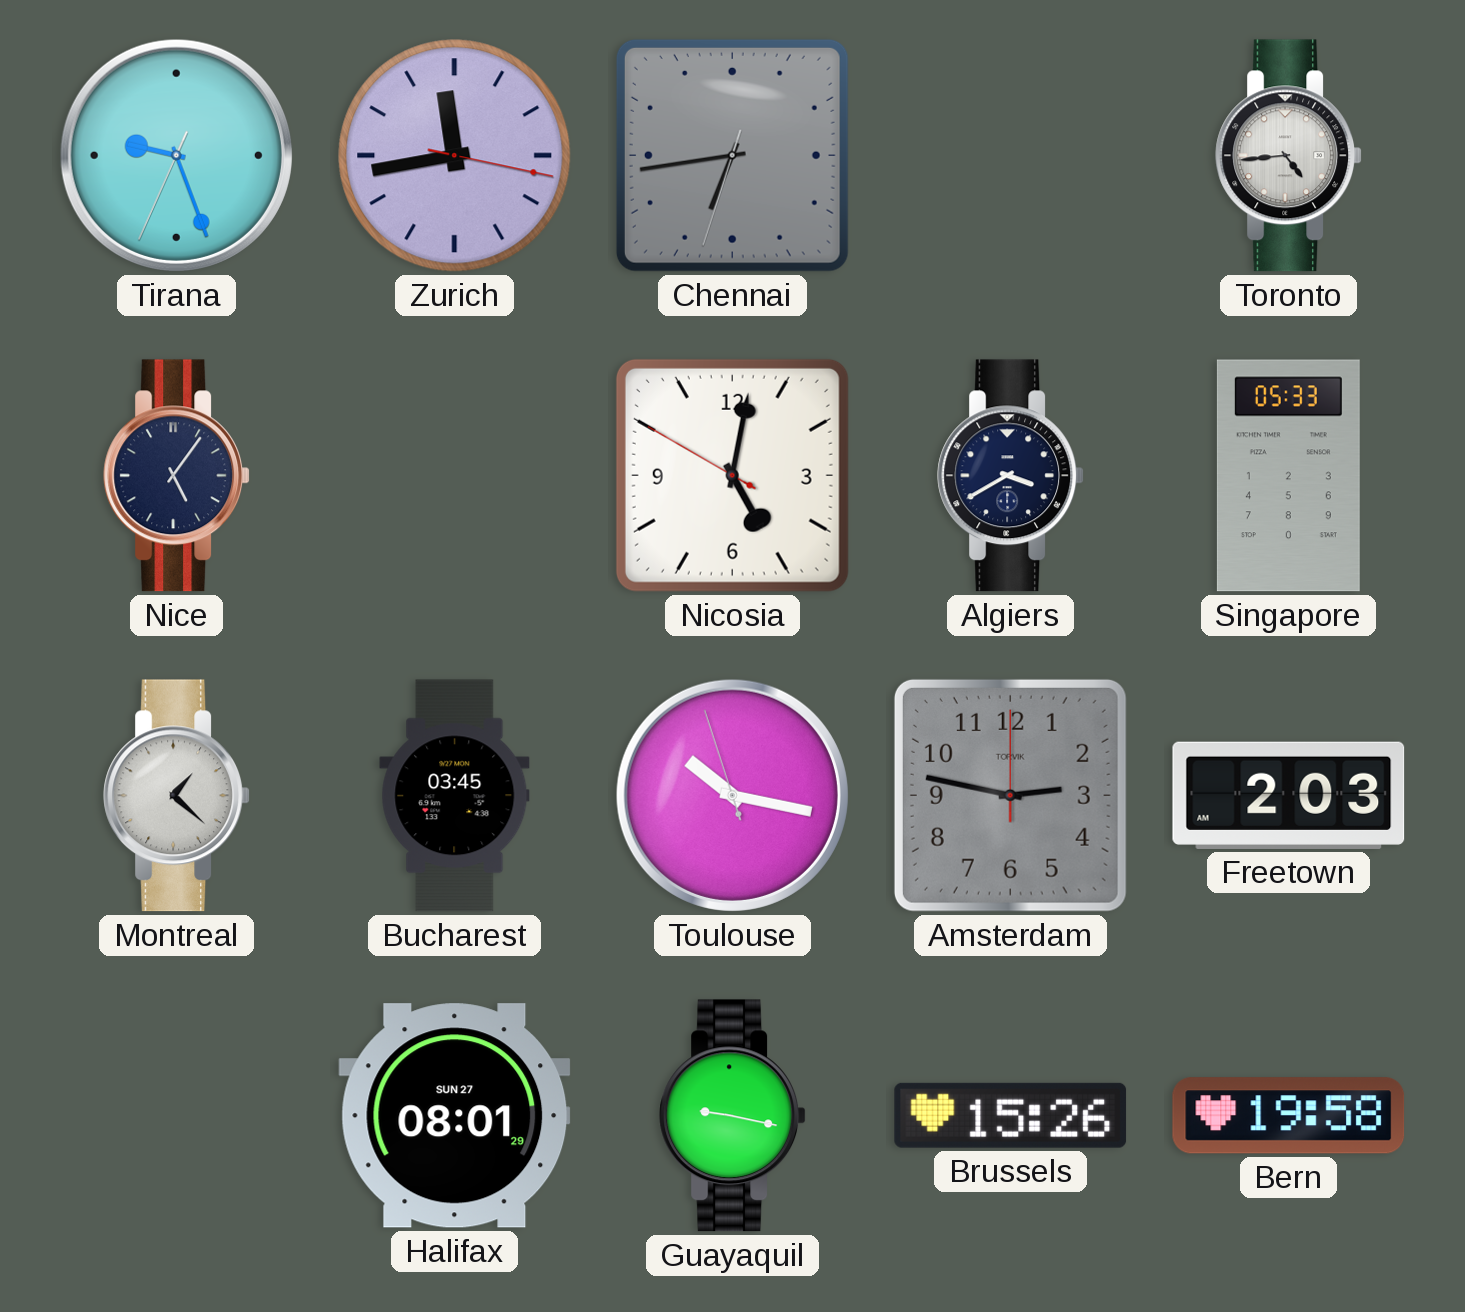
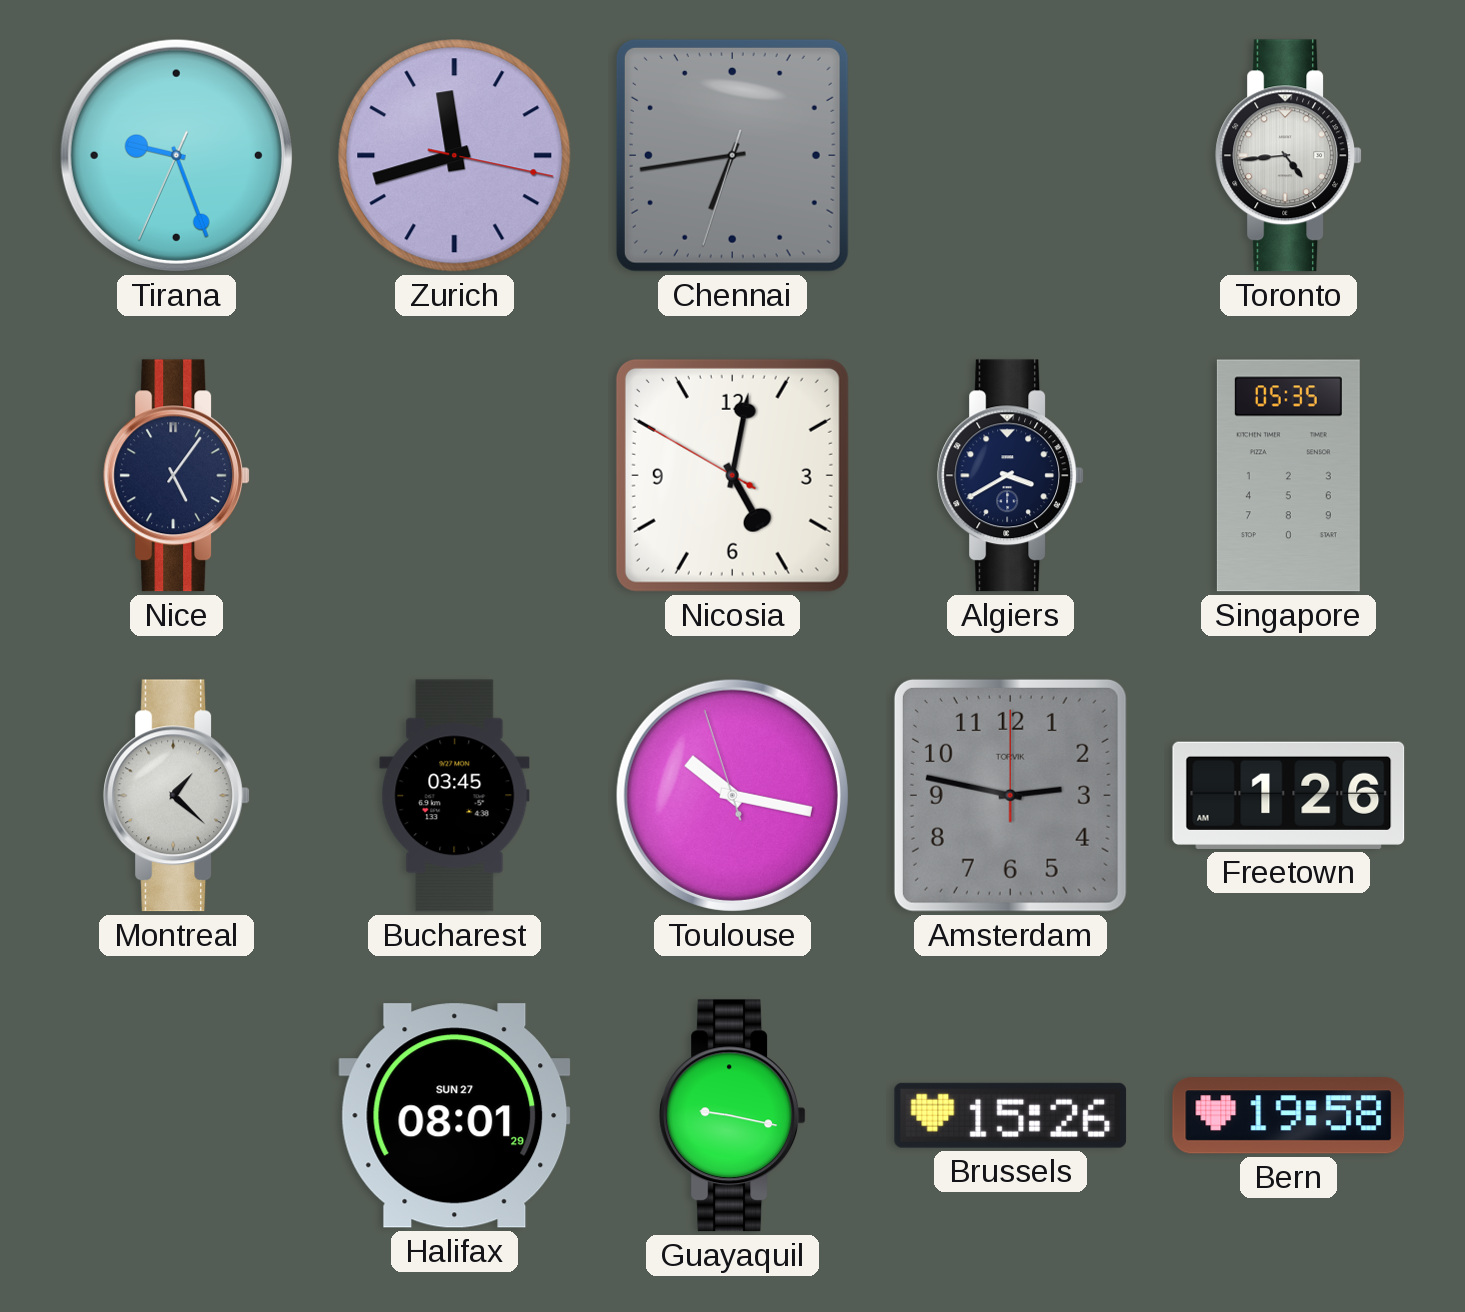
Zurich: 11:43 -> 11:42 (455, 156)
Singapore: 05:33 -> 05:35 (1288, 476)
Freetown: 2:03 -> 1:26 (1289, 795)
